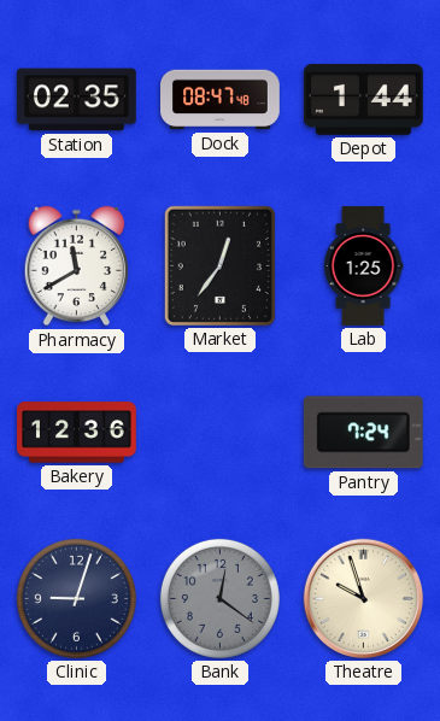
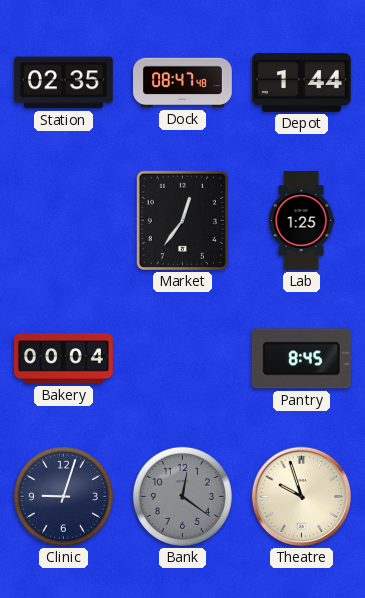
Pharmacy: 11:40 -> none (76, 266)
Bakery: 12:36 -> 00:04 (64, 359)
Pantry: 7:24 -> 8:45 (301, 359)
